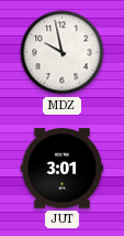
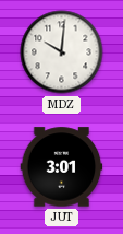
MDZ: 9:58 -> 10:01 (62, 52)
